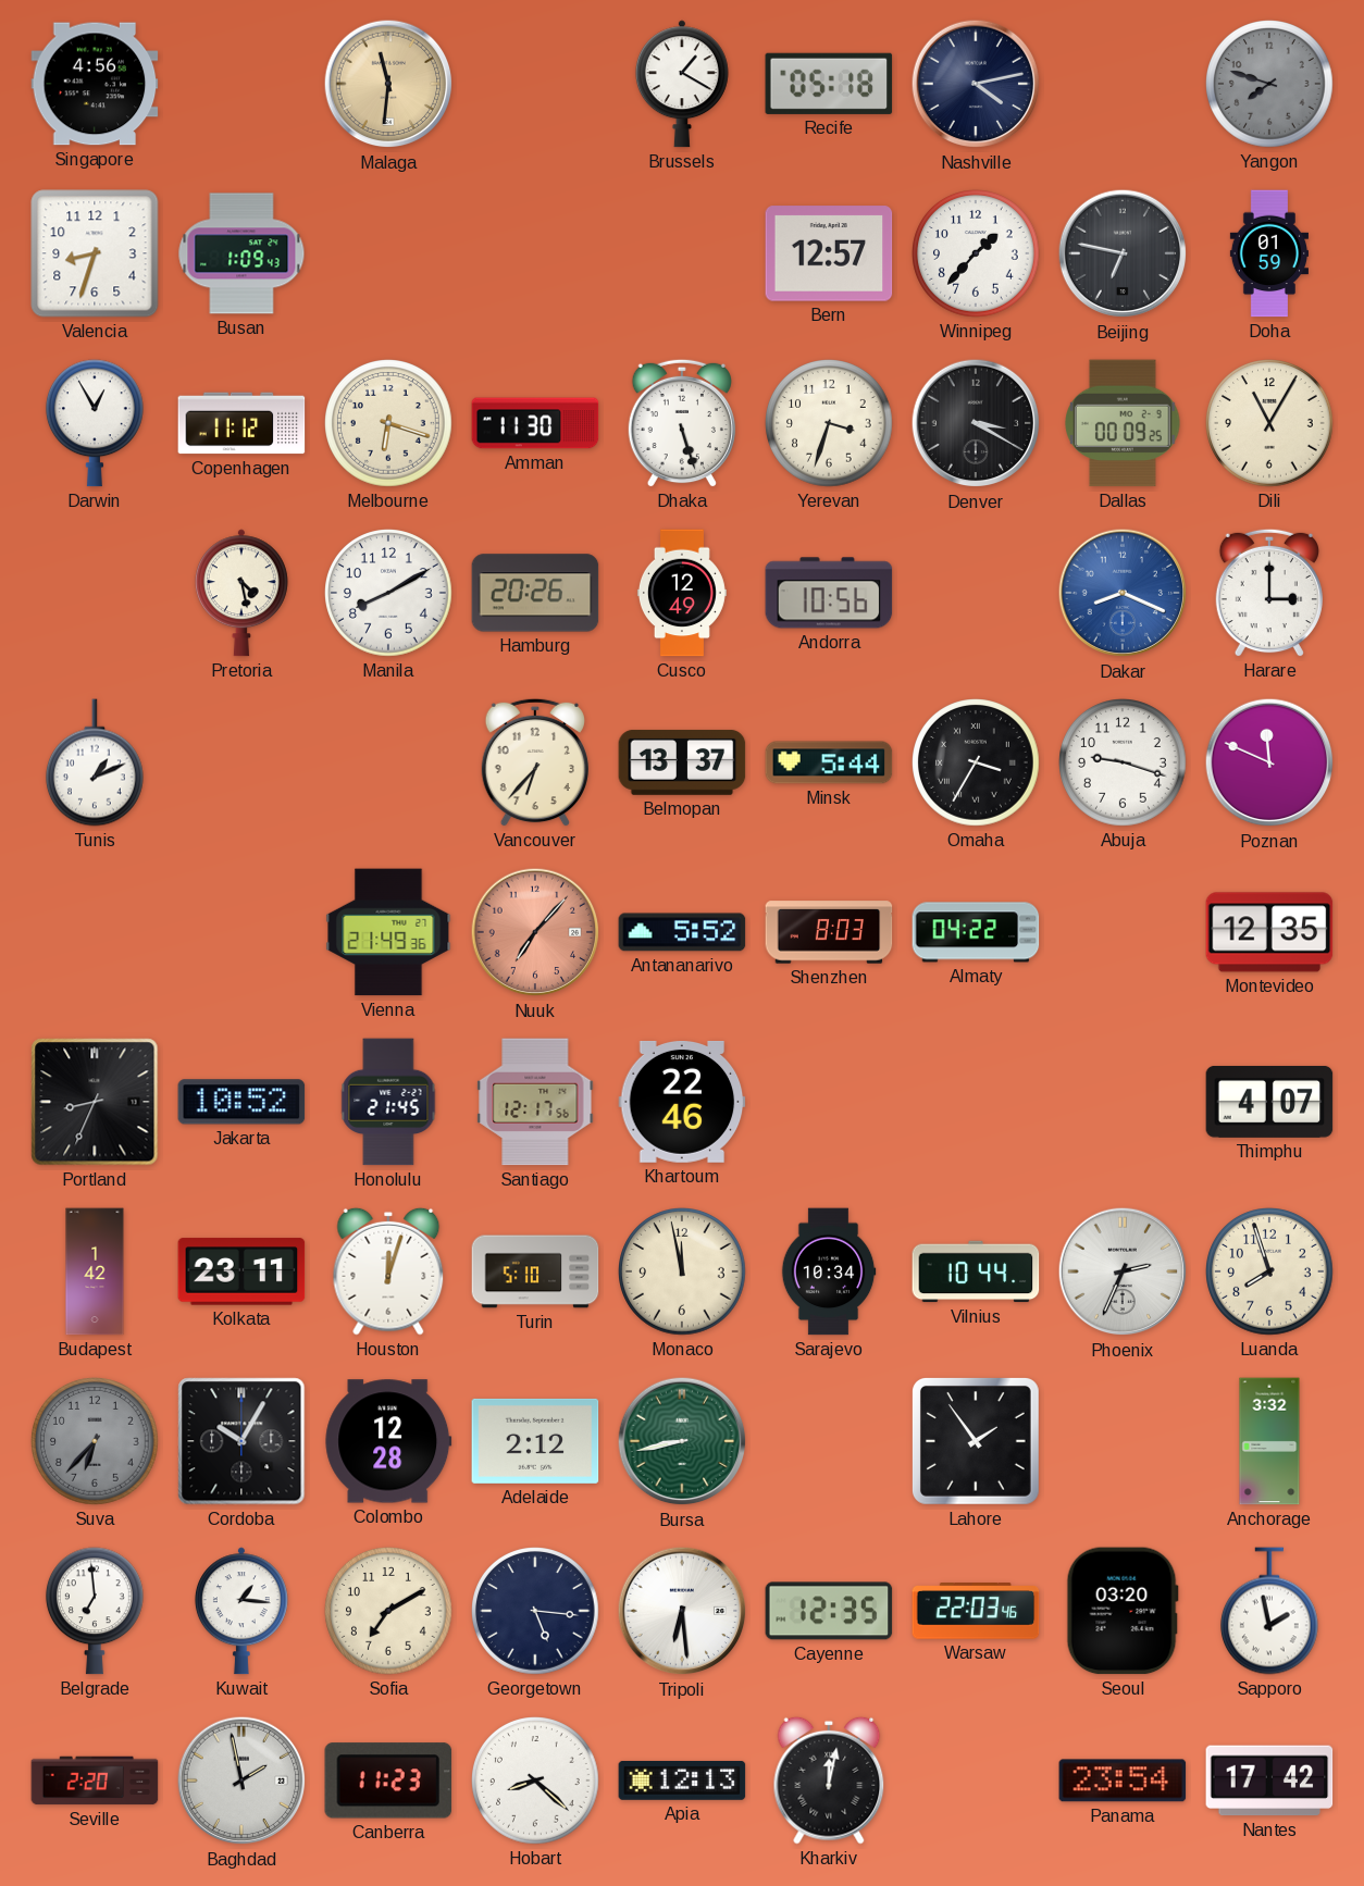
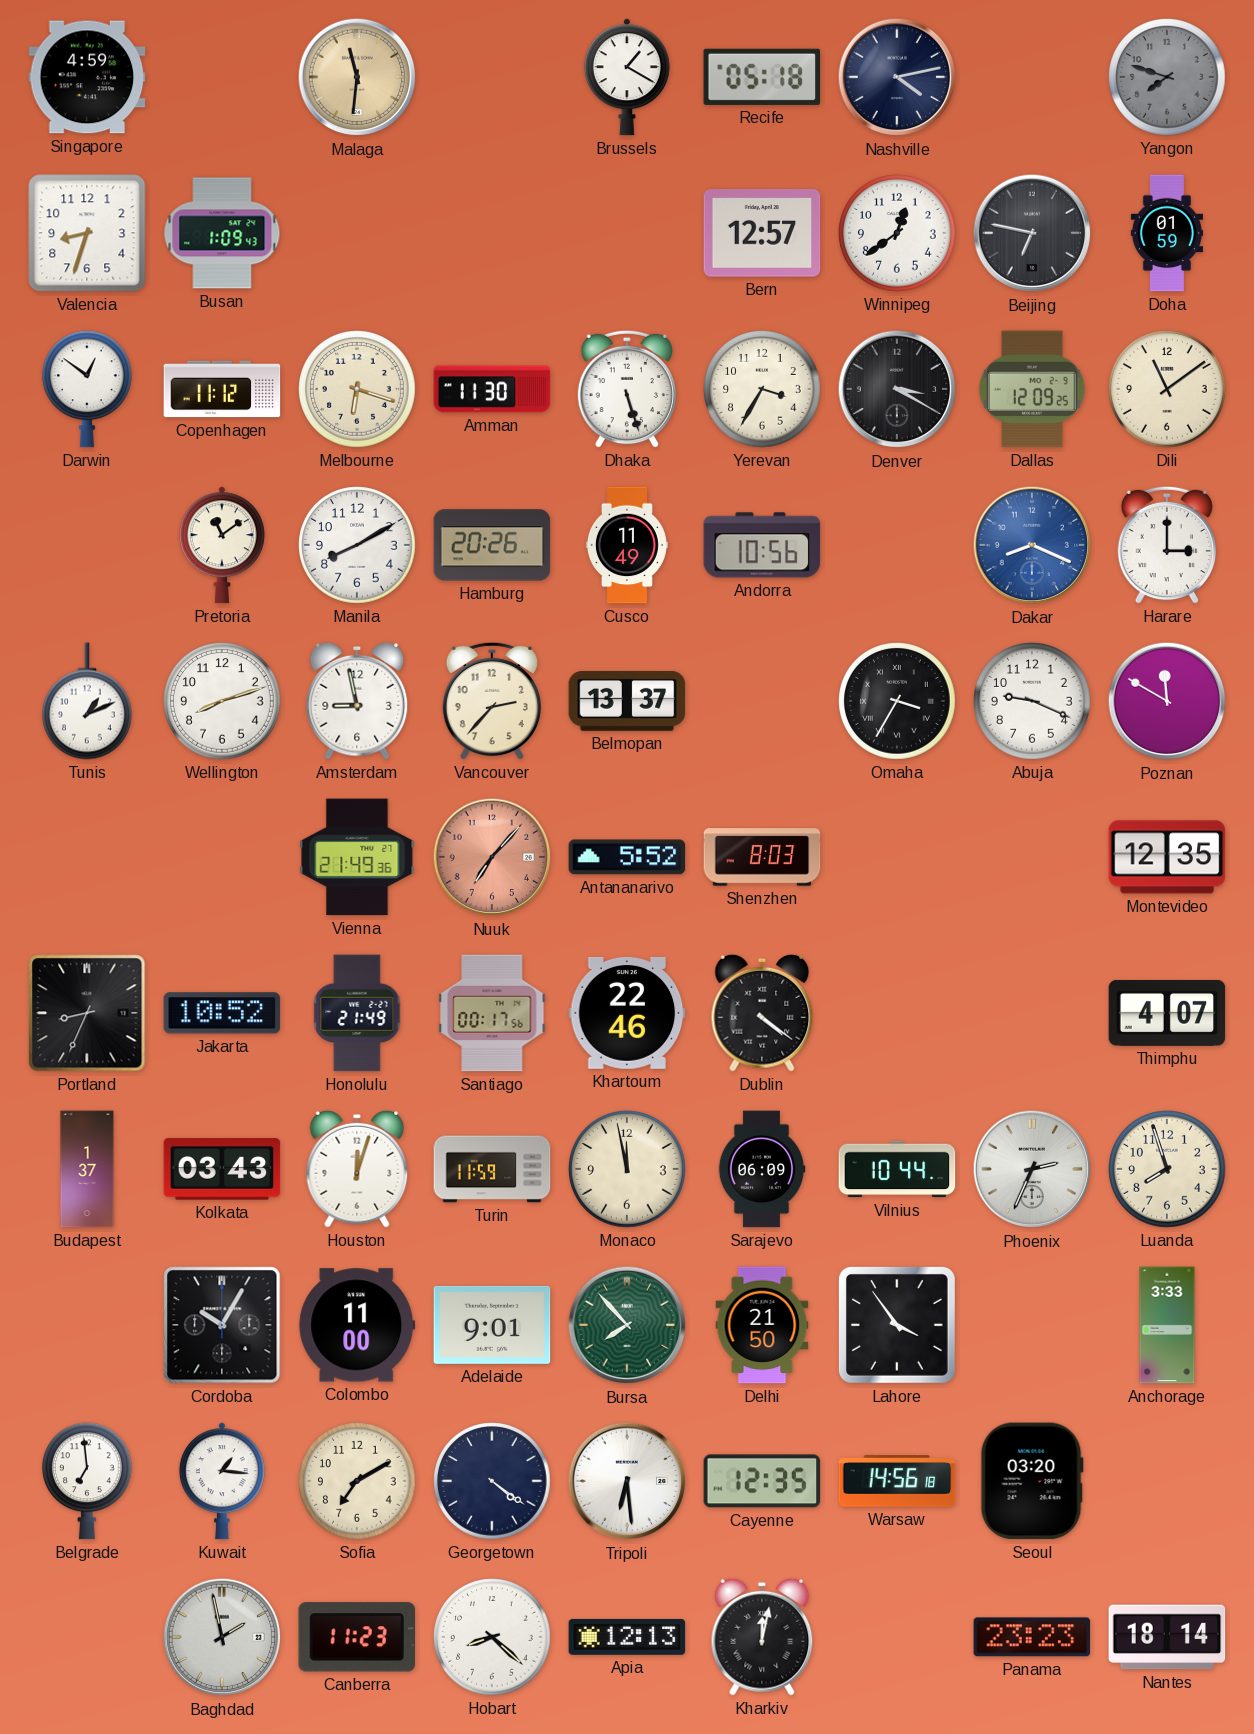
Singapore: 4:56 -> 4:59 (87, 77)
Winnipeg: 1:37 -> 12:39 (898, 234)
Darwin: 12:55 -> 12:51 (87, 389)
Yerevan: 3:33 -> 3:35 (763, 390)
Dallas: 00:09 -> 12:09 (1032, 389)
Dili: 11:05 -> 11:09 (1168, 390)
Pretoria: 4:28 -> 11:09 (222, 545)
Cusco: 12:49 -> 11:49 (627, 545)
Wellington: none -> 8:12 (223, 702)
Amsterdam: none -> 8:58 (357, 701)
Vancouver: 6:37 -> 2:37 (492, 701)
Minsk: 5:44 -> none (829, 762)
Abuja: 9:18 -> 9:19 (1033, 702)
Poznan: 11:49 -> 11:50 (1167, 701)
Almaty: 04:22 -> none (976, 932)
Honolulu: 21:45 -> 21:49 (357, 1013)
Santiago: 12:17 -> 00:17 (492, 1013)
Dublin: none -> 4:21 (762, 1013)
Budapest: 1:42 -> 1:37 (87, 1169)
Kolkata: 23:11 -> 03:43 (222, 1169)
Turin: 5:10 -> 11:59 (492, 1169)
Sarajevo: 10:34 -> 06:09 (762, 1169)
Suva: 6:37 -> none (96, 1442)
Colombo: 12:28 -> 11:00 (357, 1325)
Adelaide: 2:12 -> 9:01 (492, 1325)
Bursa: 8:43 -> 7:53 (627, 1325)
Delhi: none -> 21:50 (762, 1325)
Lahore: 1:54 -> 3:54 (897, 1325)
Anchorage: 3:32 -> 3:33 (1167, 1325)
Georgetown: 5:16 -> 4:21 (493, 1482)
Warsaw: 22:03 -> 14:56 (897, 1481)
Sapporo: 1:58 -> none (1269, 1611)
Seville: 2:20 -> none (95, 1780)
Panama: 23:54 -> 23:23 (1032, 1637)
Nantes: 17:42 -> 18:14 (1167, 1637)
